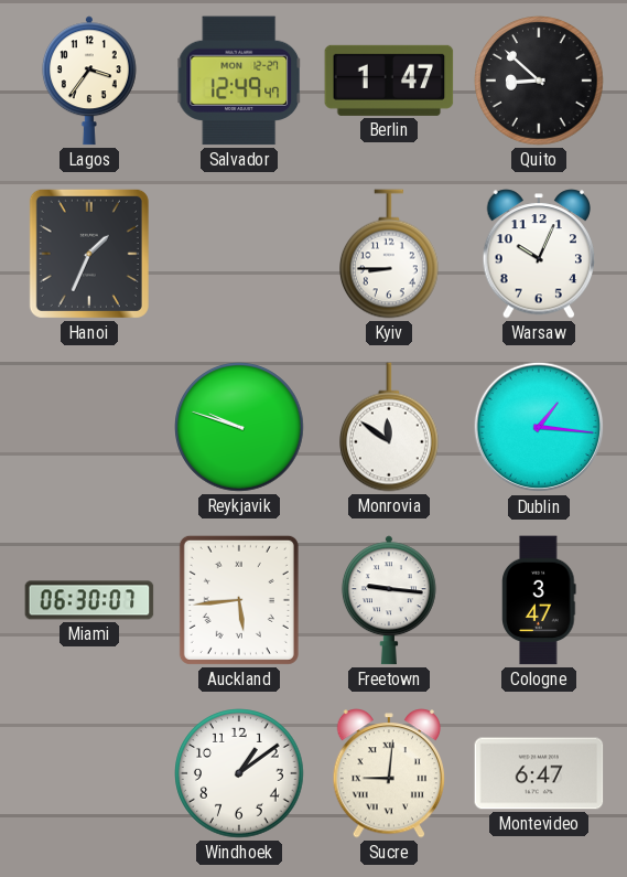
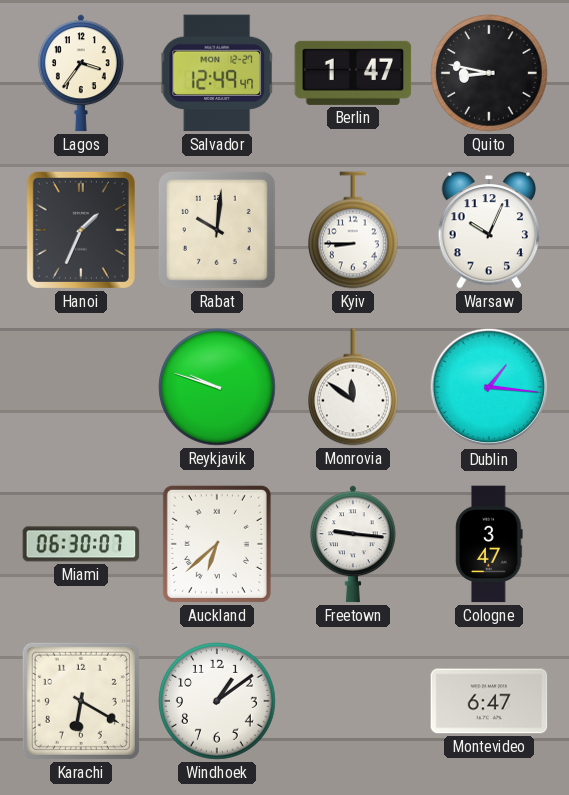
Quito: 8:52 -> 8:47 (489, 73)
Rabat: none -> 10:01 (217, 230)
Auckland: 5:44 -> 6:38 (217, 544)
Karachi: none -> 6:20 (81, 701)
Sucre: 9:01 -> none (389, 773)
